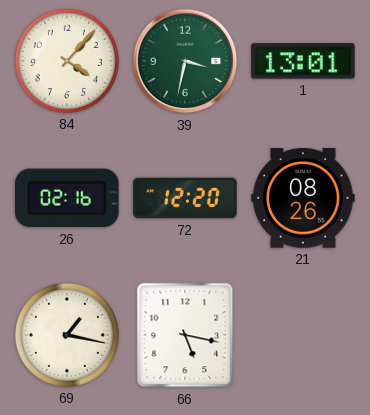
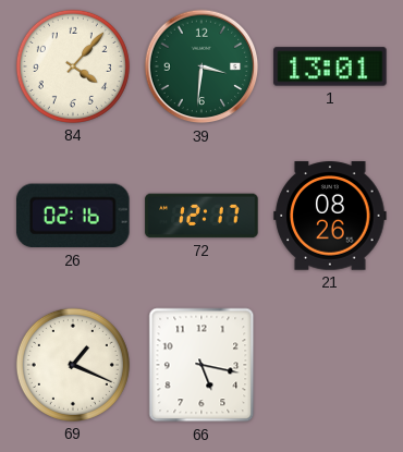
39: 3:32 -> 3:31 (201, 66)
72: 12:20 -> 12:17 (201, 216)
69: 1:17 -> 1:19 (73, 365)
